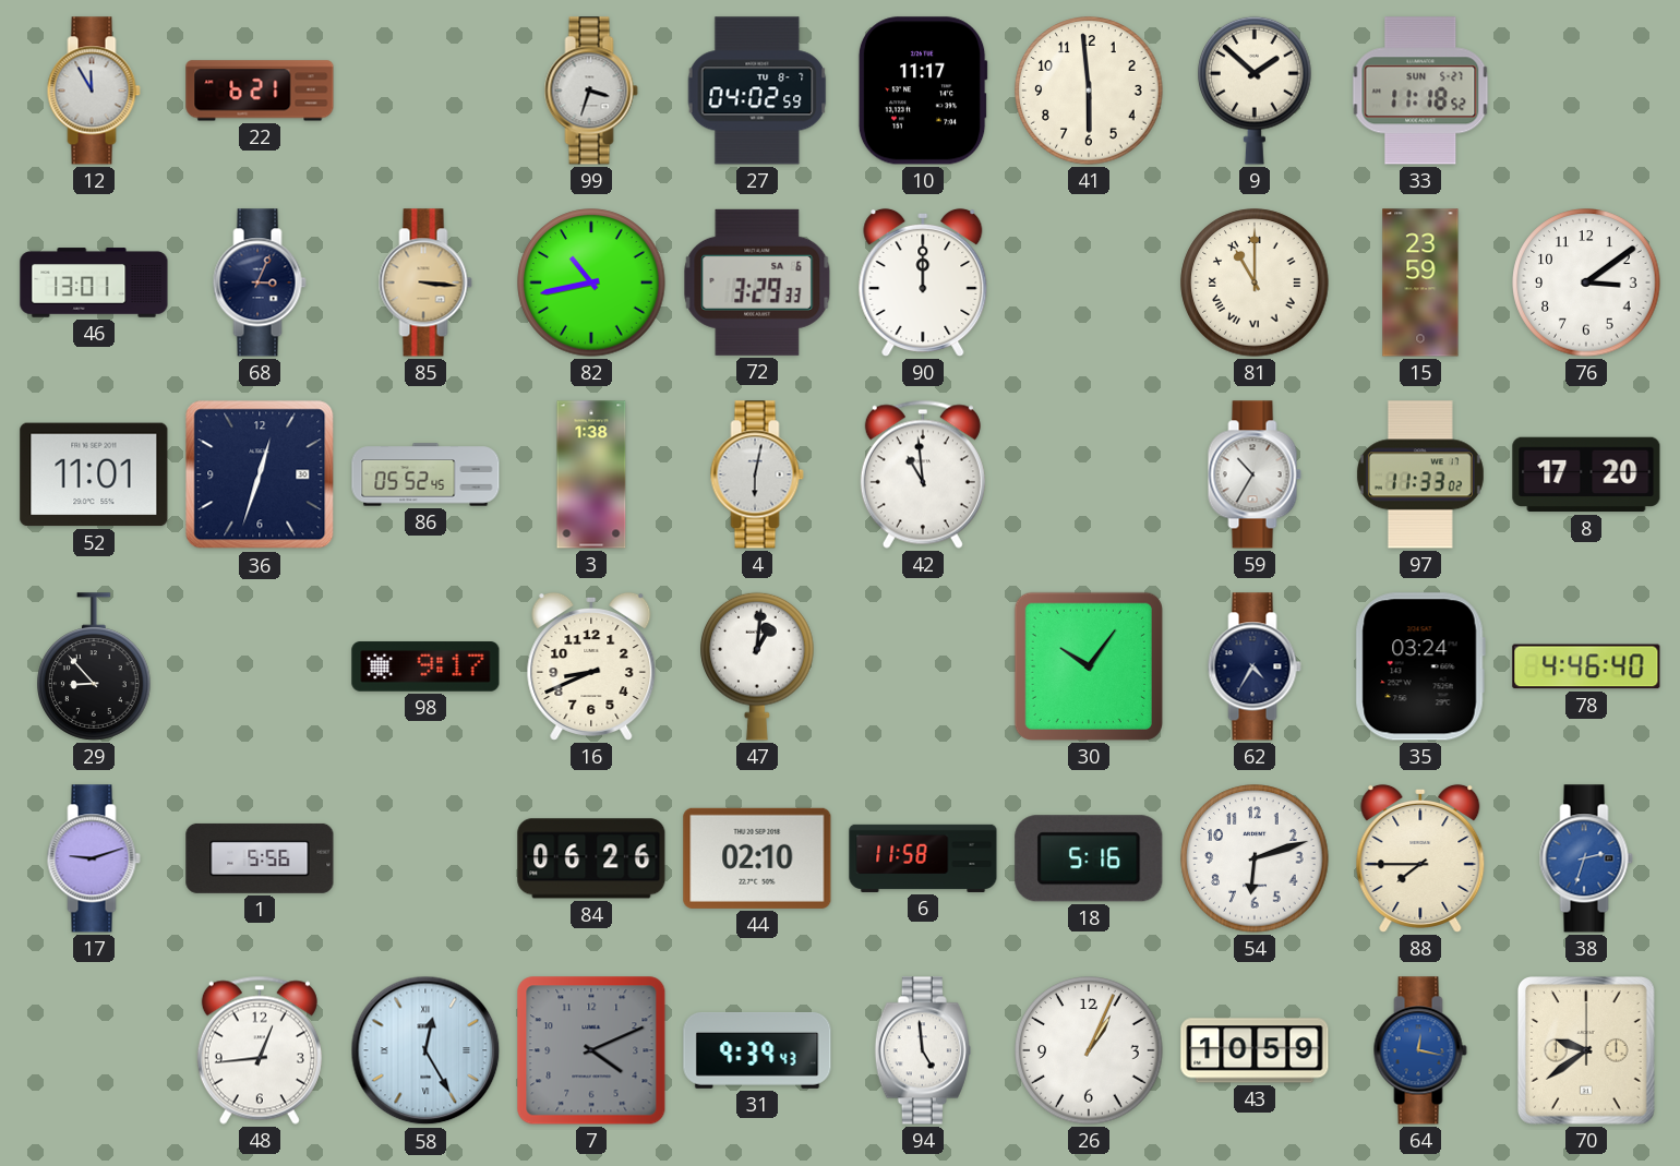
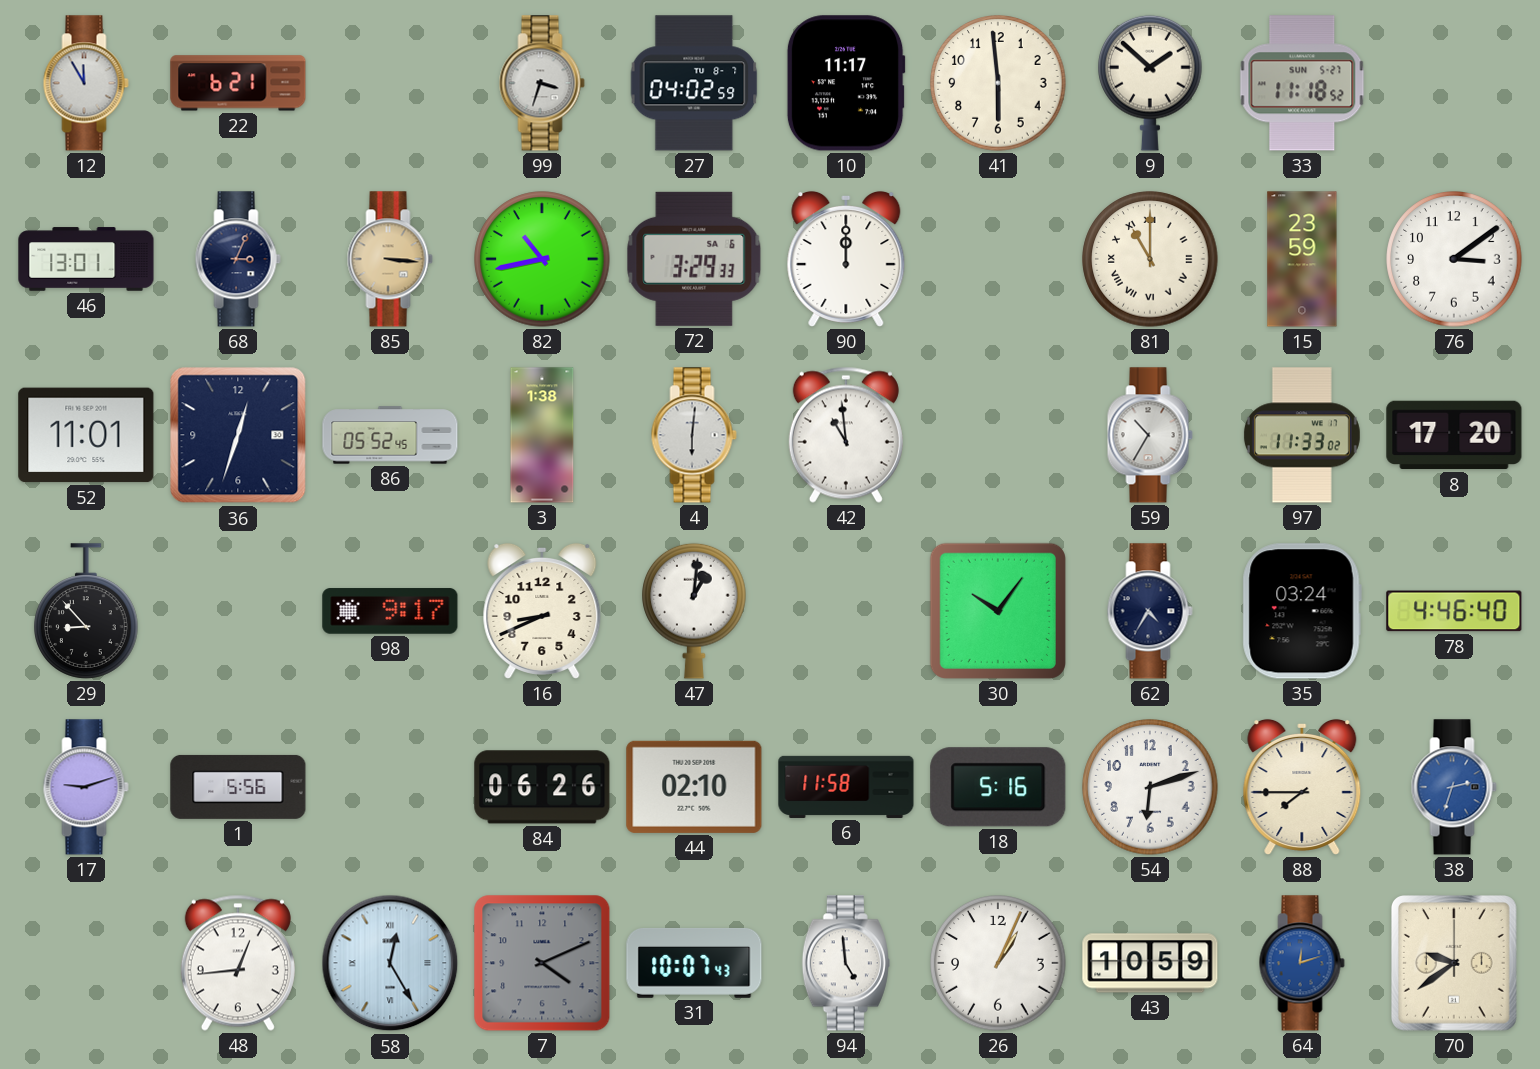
4: 6:02 -> 6:01 (694, 435)
31: 9:39 -> 10:07 (694, 963)
64: 12:17 -> 12:12 (1302, 963)
